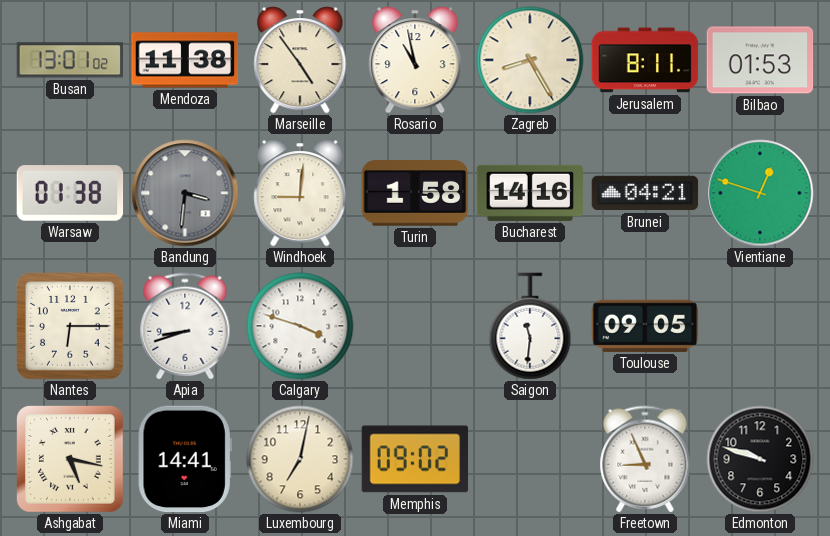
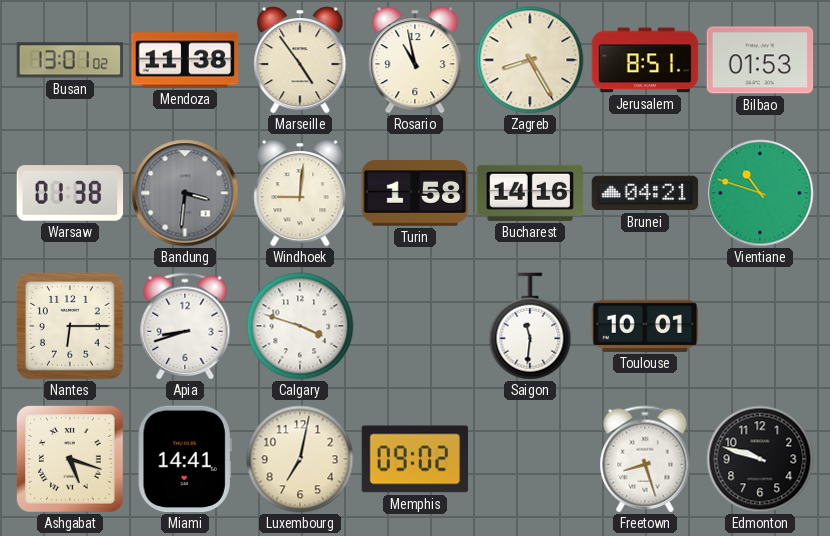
Jerusalem: 8:11 -> 8:51 (645, 60)
Vientiane: 12:48 -> 10:48 (760, 193)
Toulouse: 09:05 -> 10:01 (645, 326)
Ashgabat: 5:17 -> 5:18 (71, 460)
Freetown: 8:56 -> 8:27 (645, 459)
